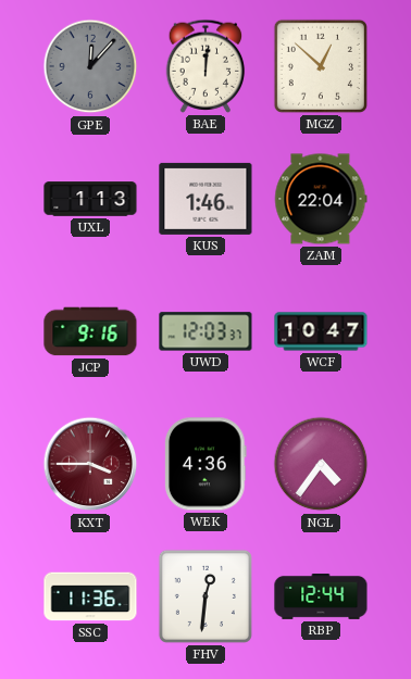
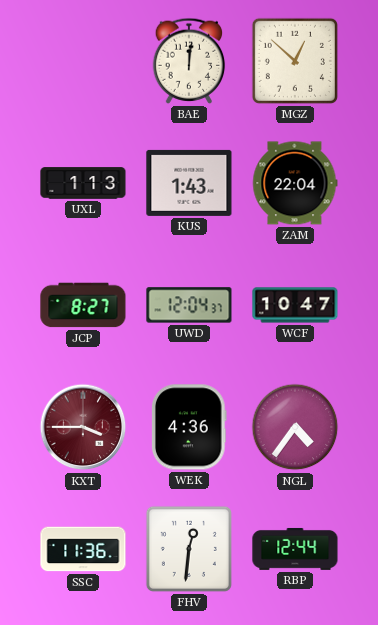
GPE: 12:07 -> none (90, 66)
KUS: 1:46 -> 1:43 (189, 183)
JCP: 9:16 -> 8:27 (83, 305)
UWD: 12:03 -> 12:04 (189, 305)
